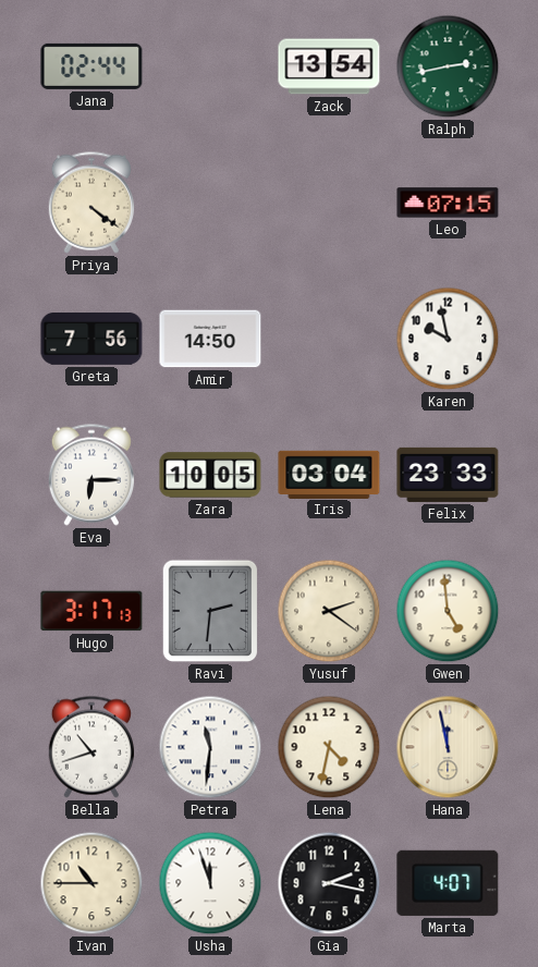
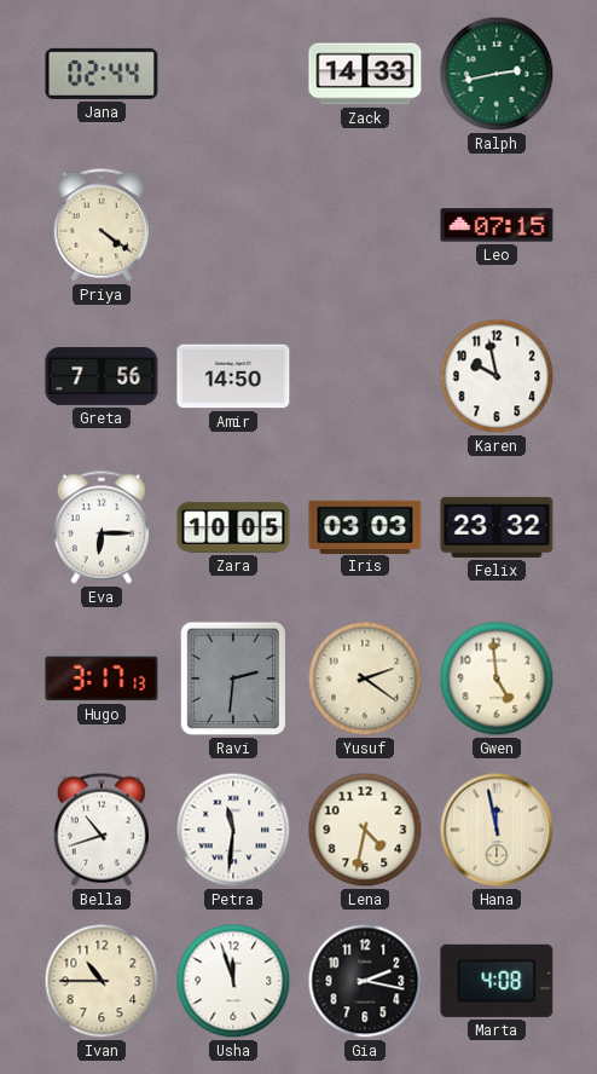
Zack: 13:54 -> 14:33 (365, 74)
Iris: 03:04 -> 03:03 (365, 526)
Felix: 23:33 -> 23:32 (497, 527)
Marta: 4:07 -> 4:08 (497, 981)
